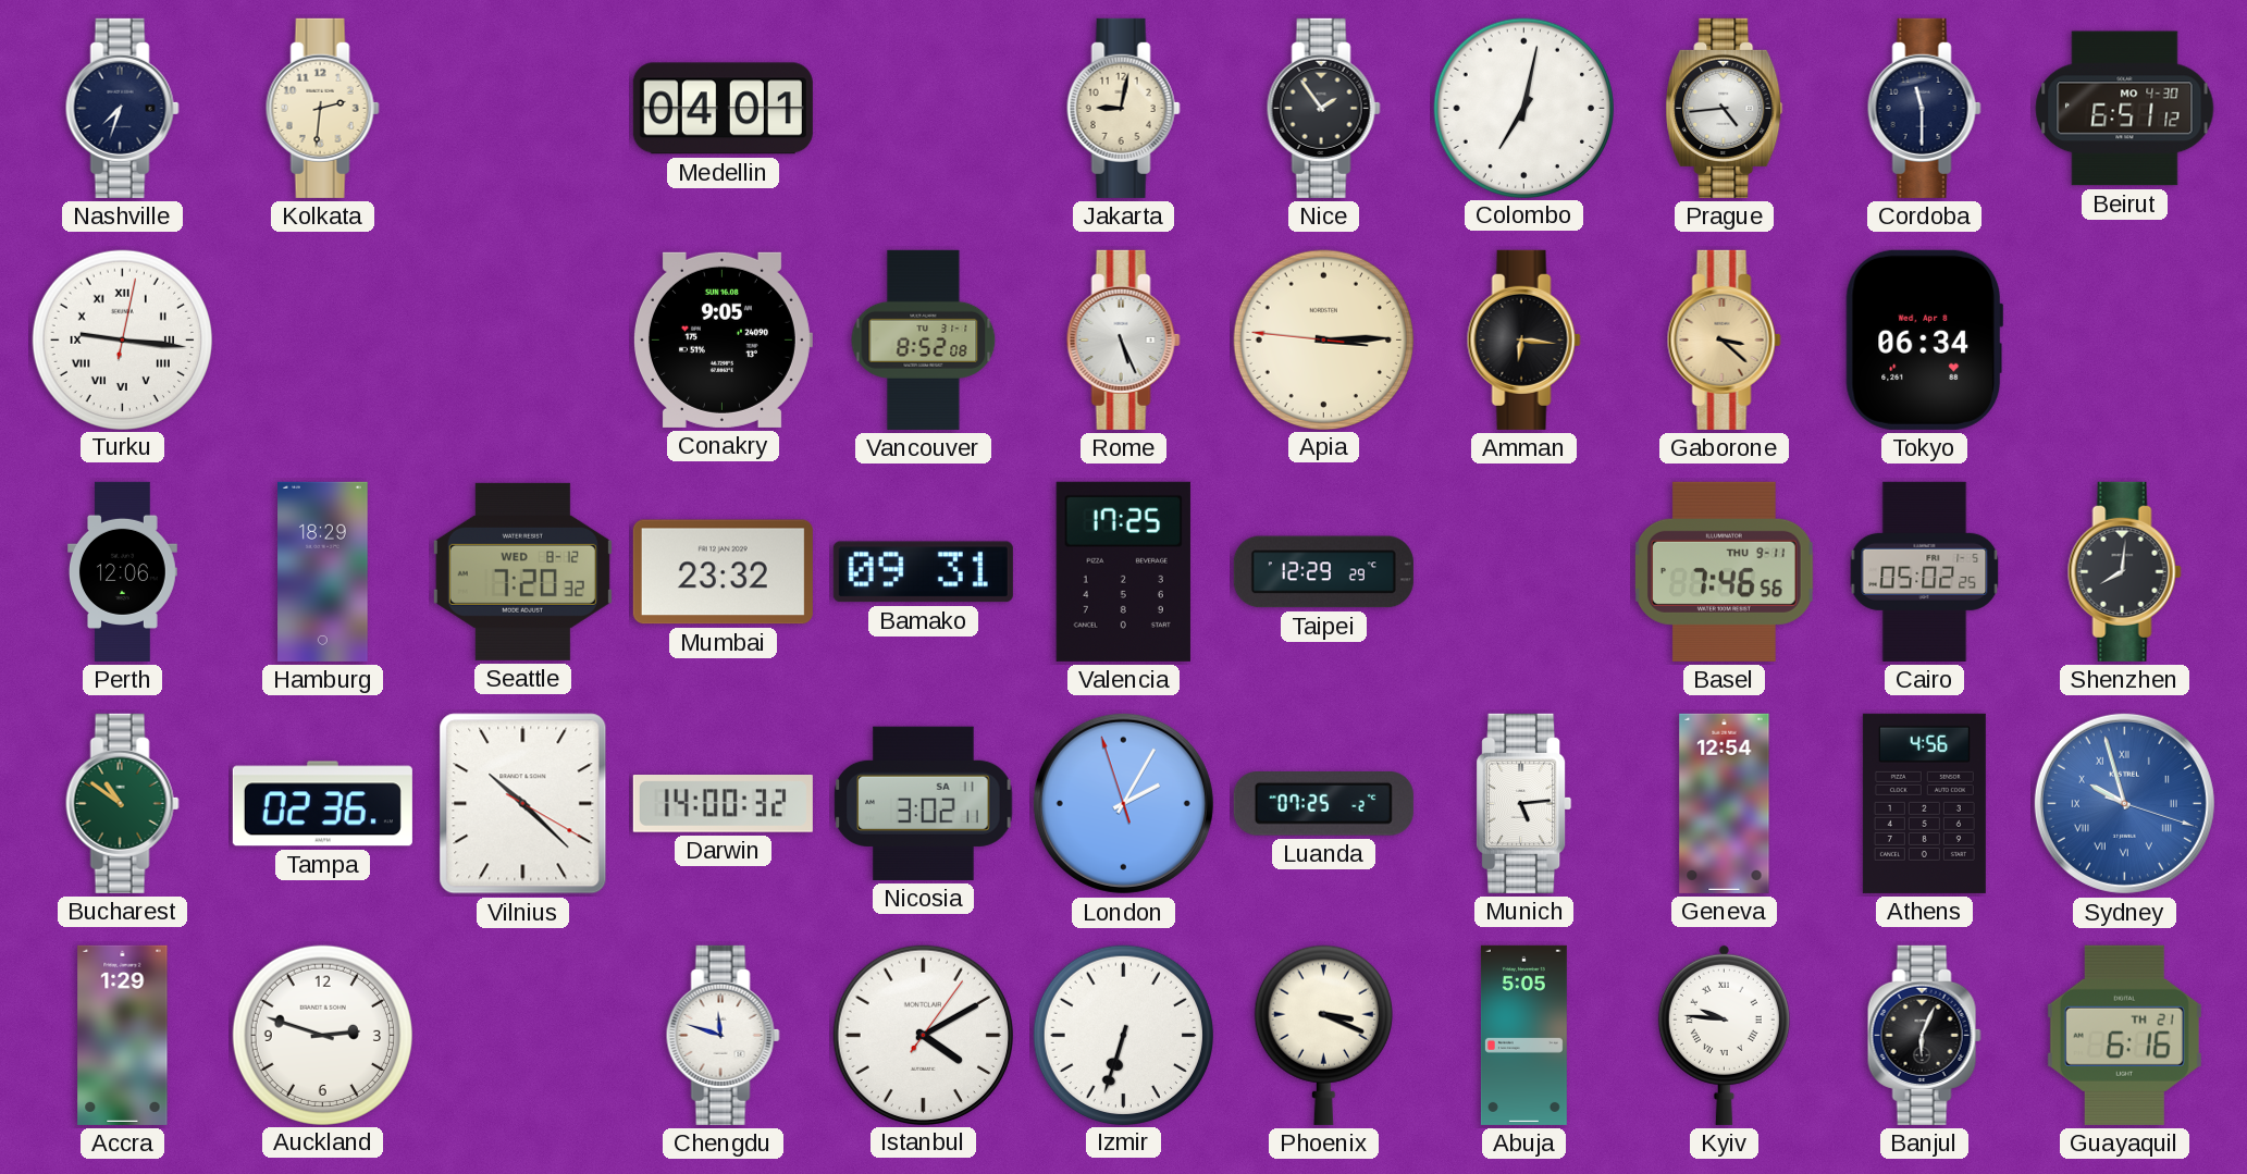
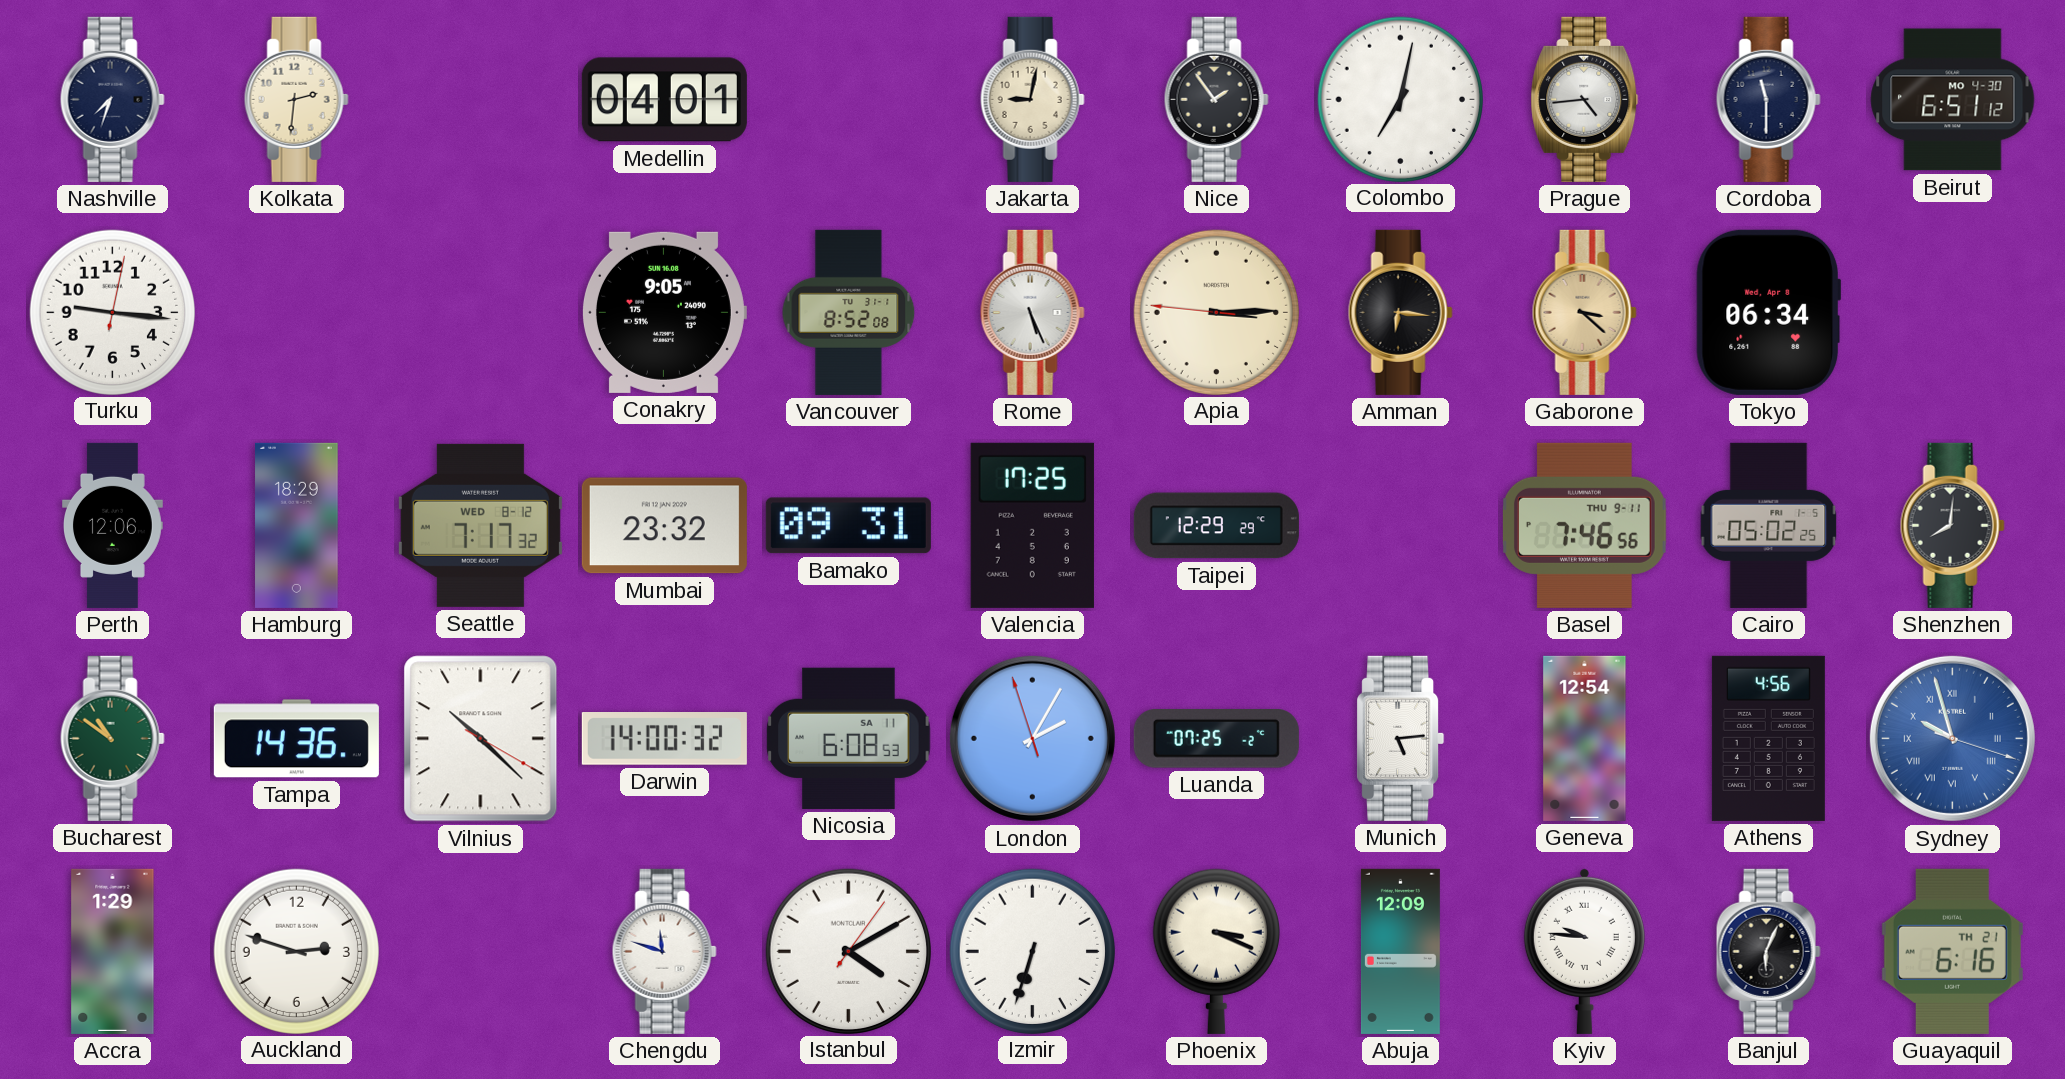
Turku numerals: Roman -> Arabic (112, 312)
Seattle: 7:20 -> 7:17 (480, 525)
Tampa: 02:36 -> 14:36 (296, 739)
Nicosia: 3:02 -> 6:08 (849, 738)
Abuja: 5:05 -> 12:09 (1400, 951)
